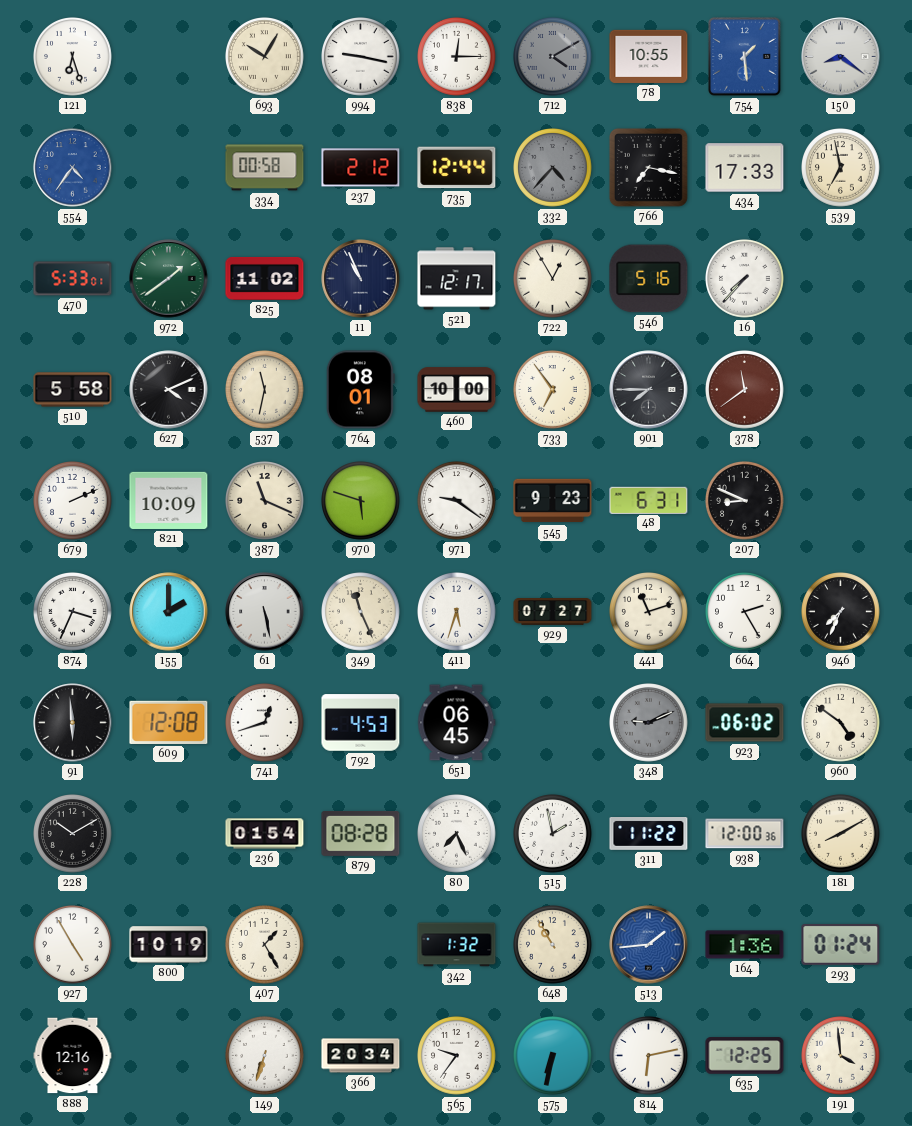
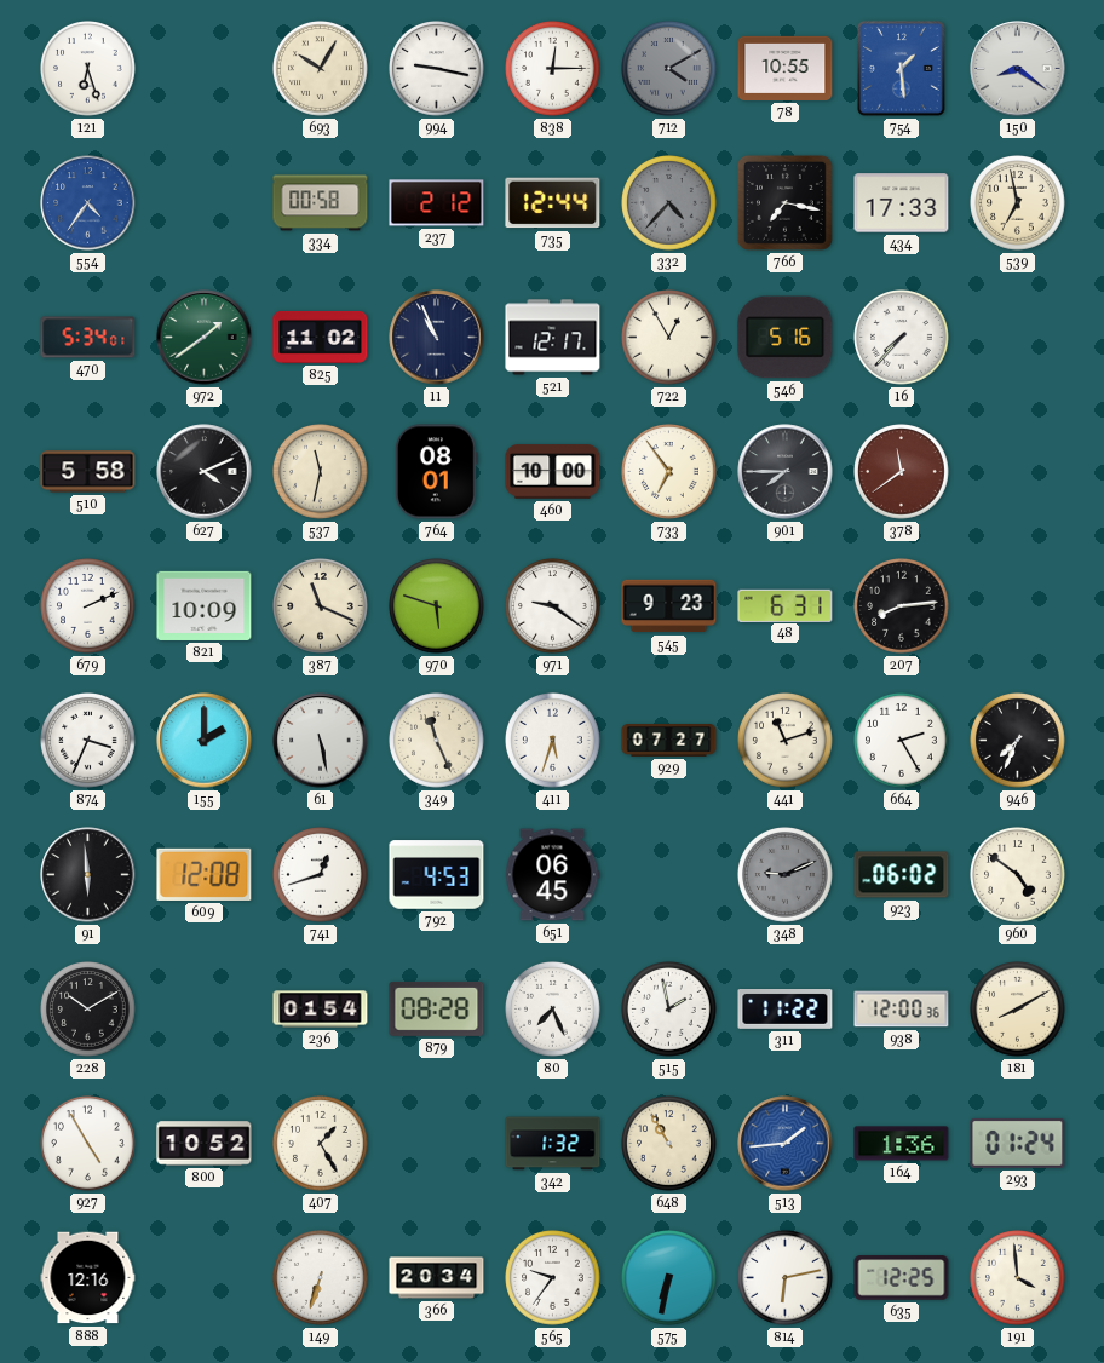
470: 5:33 -> 5:34 (88, 338)
207: 8:49 -> 8:14 (902, 606)
800: 10:19 -> 10:52 (205, 1144)
